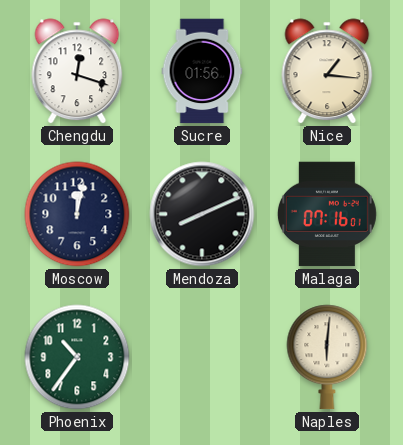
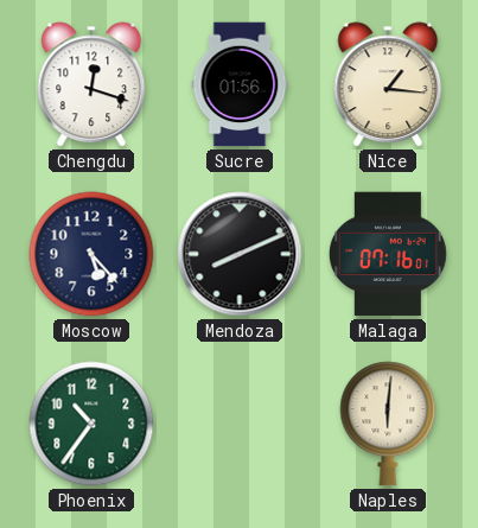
Moscow: 12:02 -> 5:23 (91, 254)
